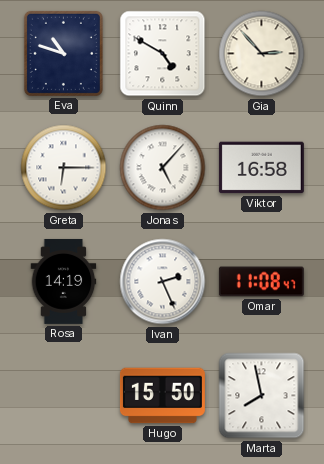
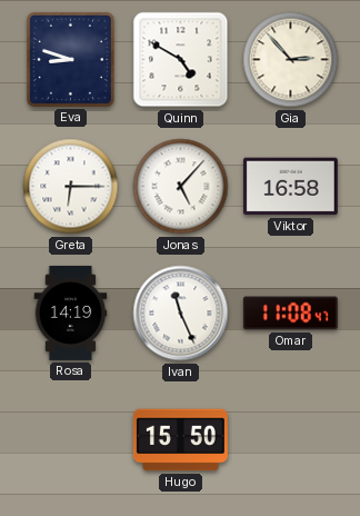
Eva: 10:48 -> 8:48 (70, 59)
Ivan: 2:26 -> 11:26 (181, 314)
Marta: 7:58 -> none (262, 396)
